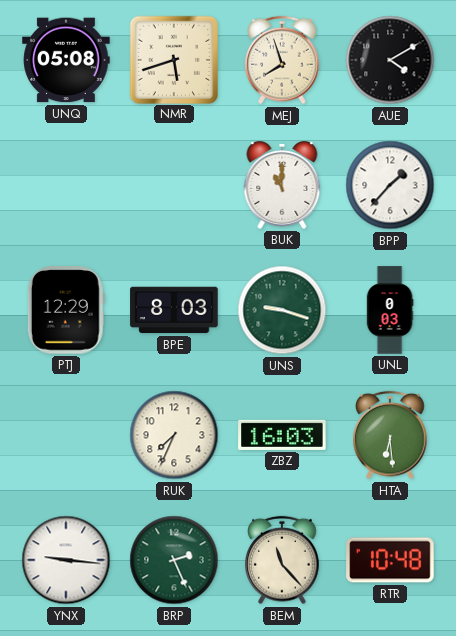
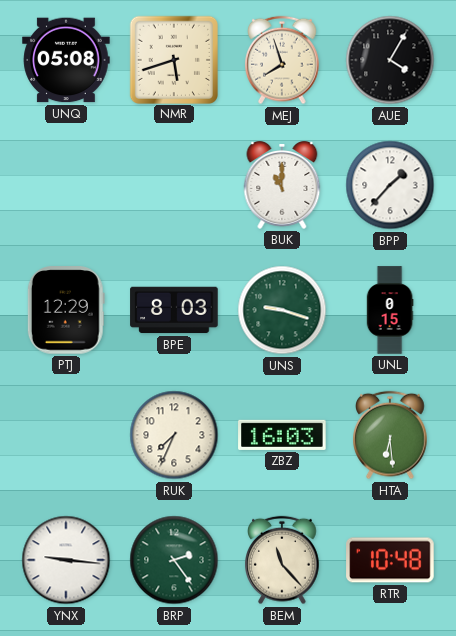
AUE: 4:10 -> 4:05 (390, 60)
UNL: 0:03 -> 0:15 (390, 310)
BRP: 2:26 -> 2:24 (174, 560)
